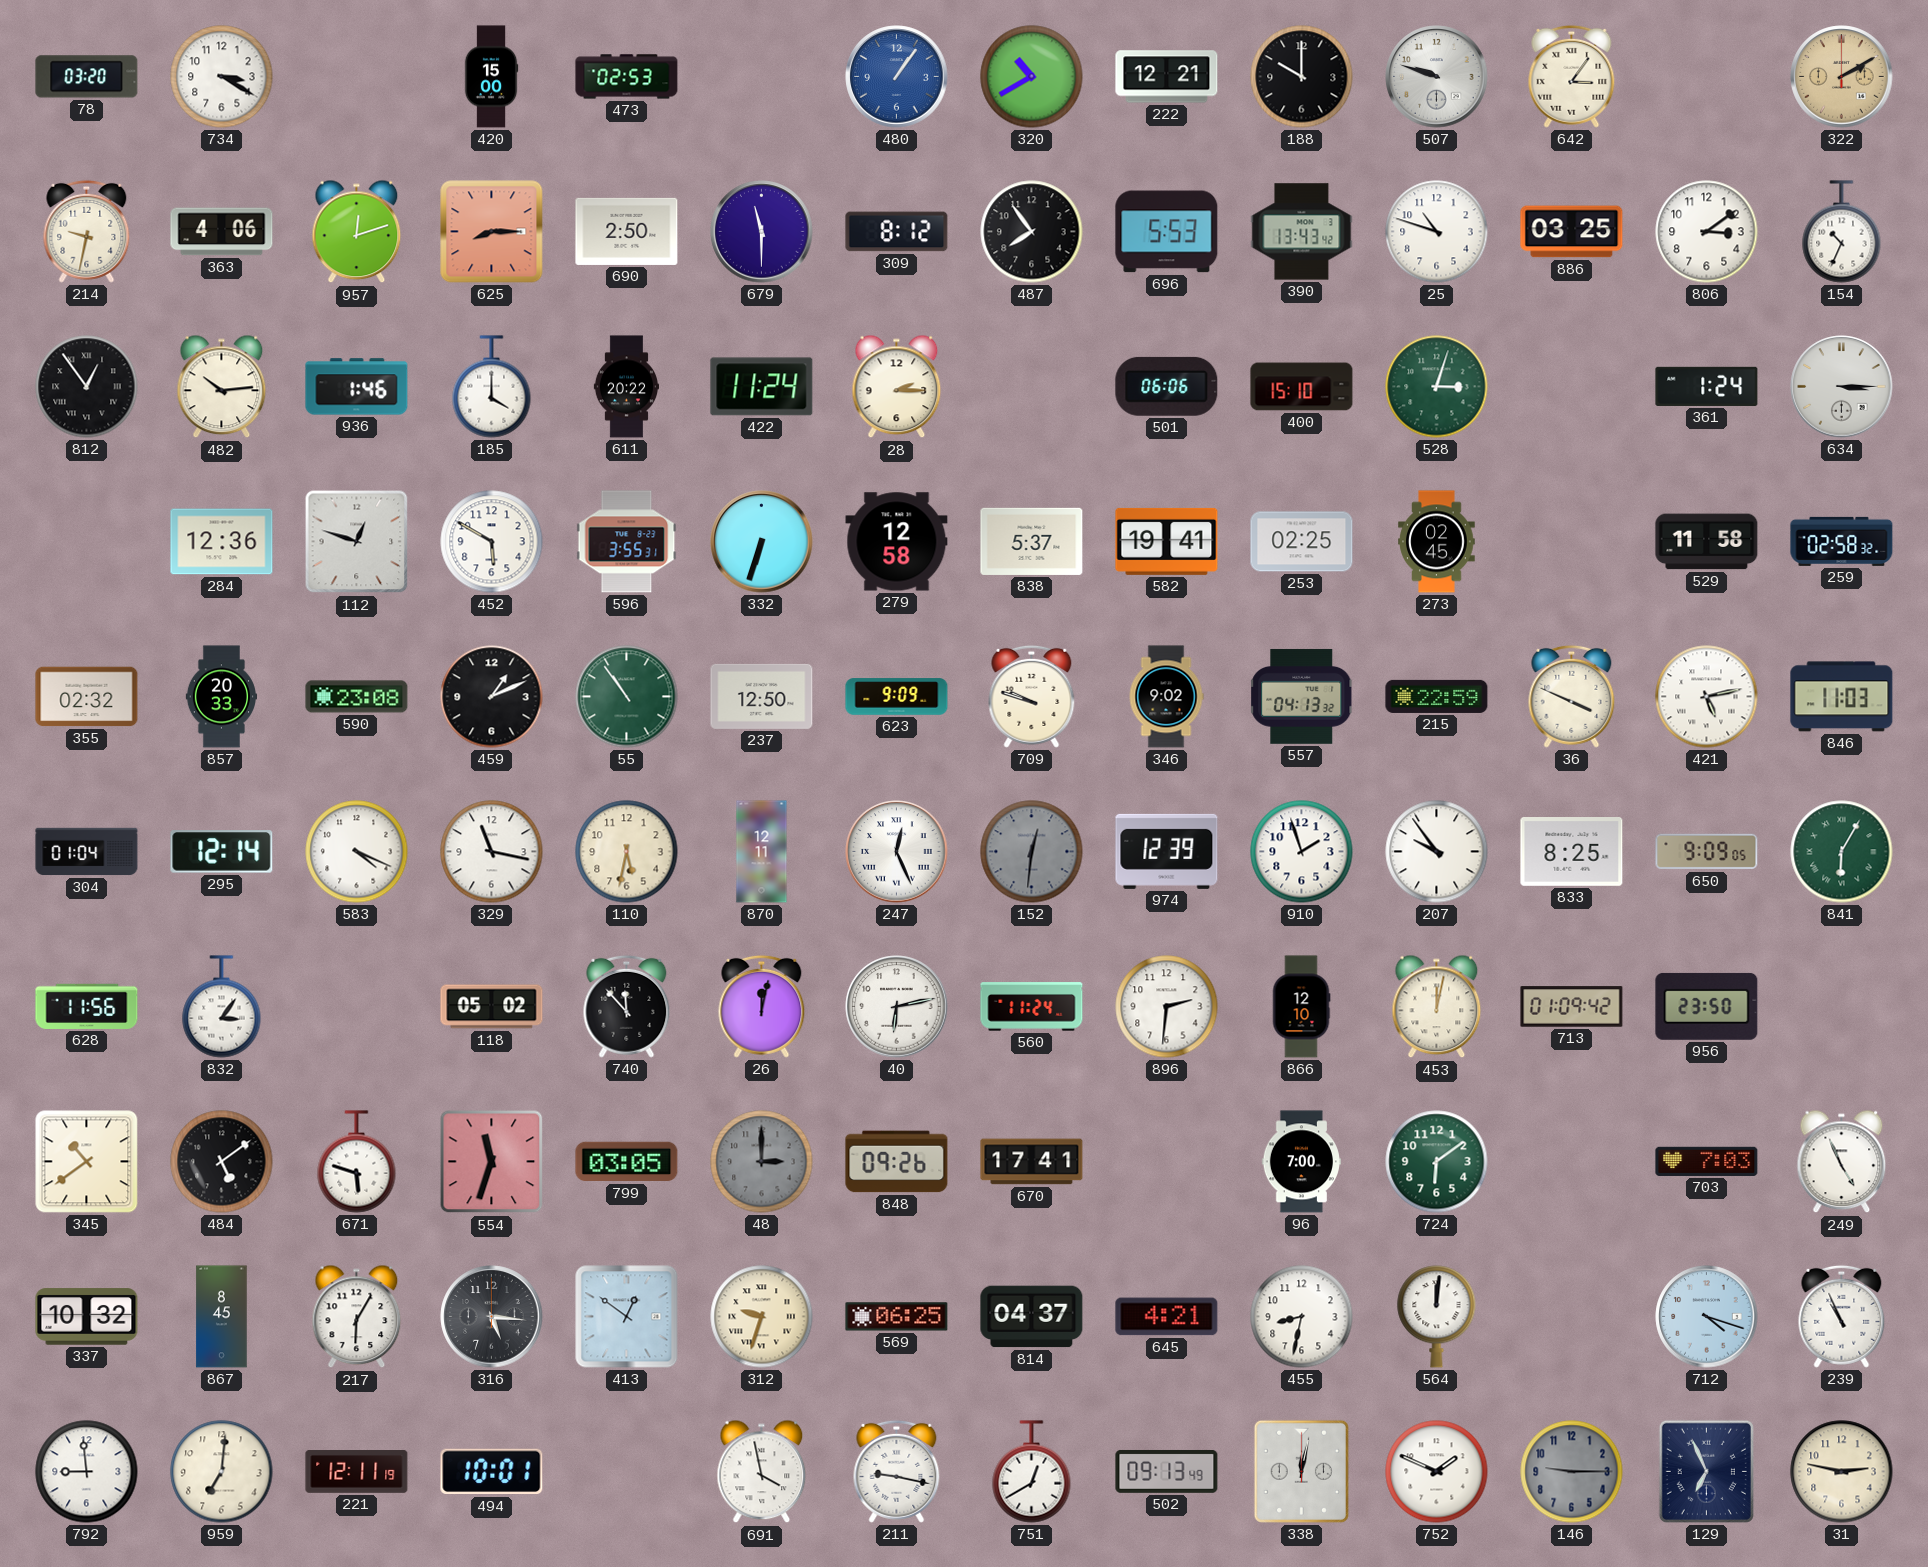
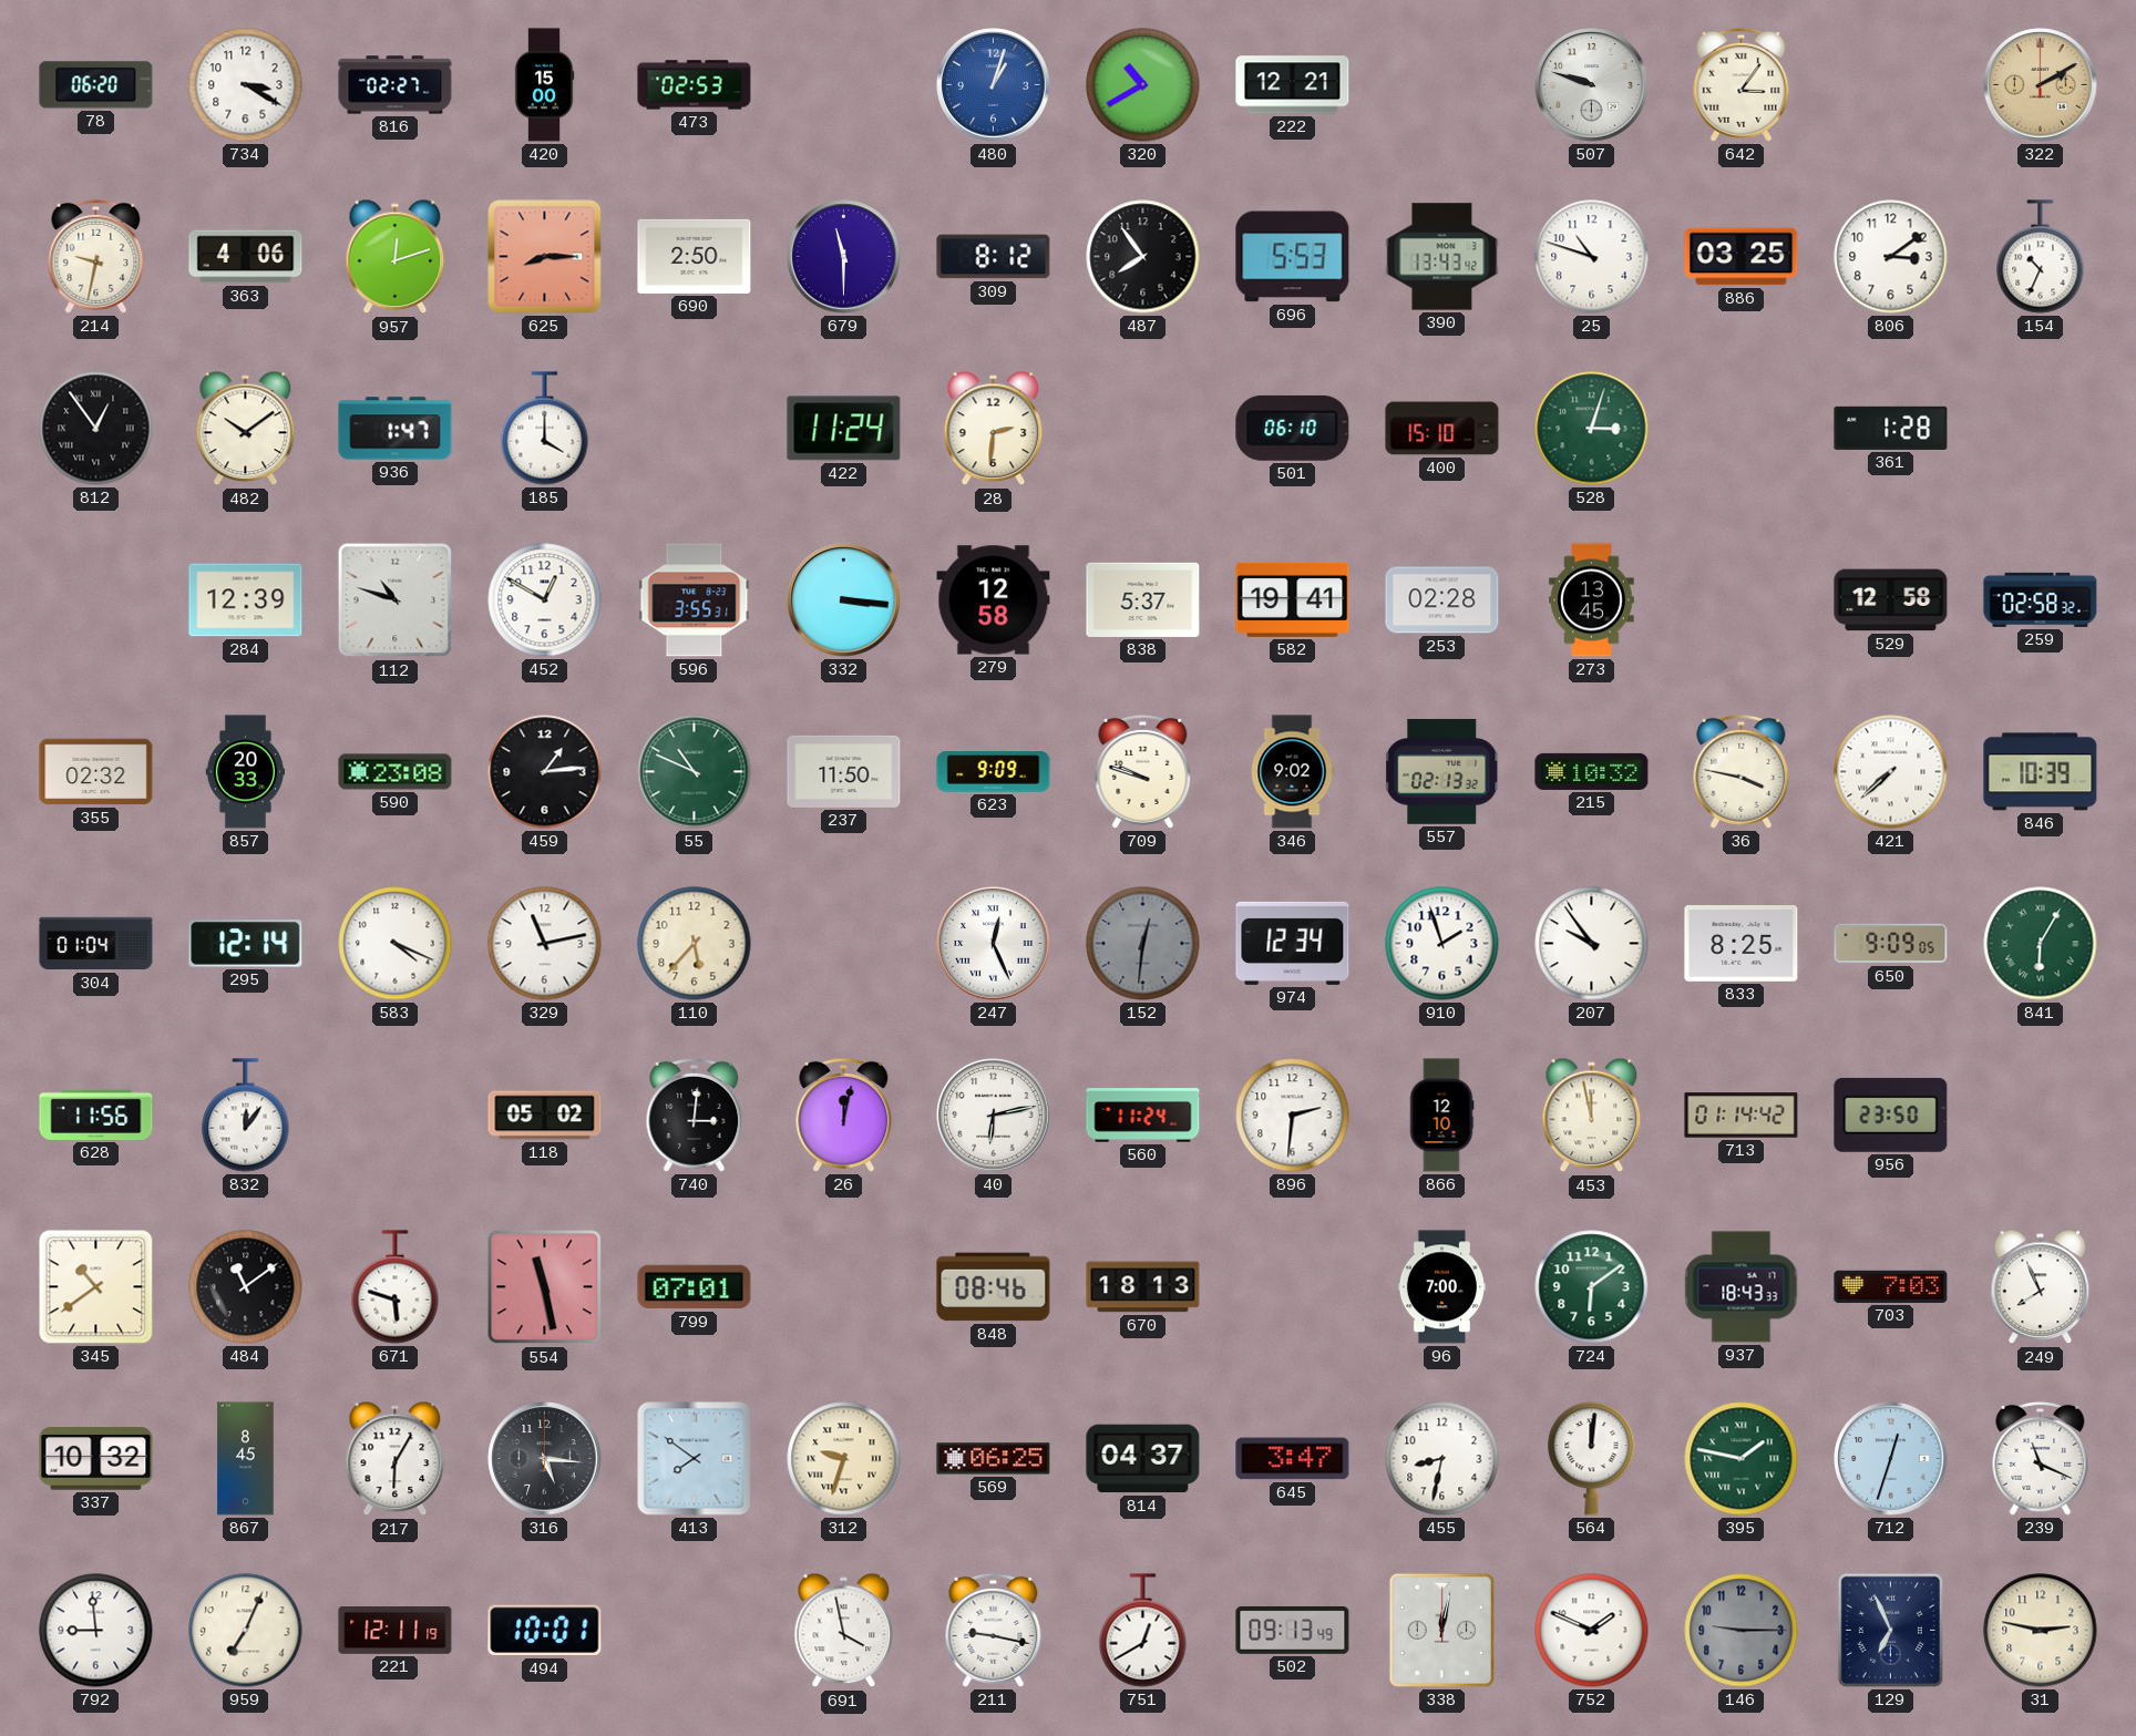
78: 03:20 -> 06:20 (96, 85)
816: none -> 02:27 (396, 85)
480: 1:06 -> 1:03 (994, 85)
188: 10:00 -> none (1302, 77)
482: 10:14 -> 10:09 (246, 429)
936: 1:46 -> 1:47 (396, 429)
611: 20:22 -> none (626, 387)
28: 2:15 -> 2:31 (994, 429)
501: 06:06 -> 06:10 (1293, 428)
361: 1:24 -> 1:28 (1891, 428)
634: 3:15 -> none (1842, 387)
284: 12:36 -> 12:39 (246, 600)
112: 12:48 -> 10:48 (396, 600)
452: 5:50 -> 12:50 (545, 600)
332: 6:33 -> 3:16 (844, 600)
253: 02:25 -> 02:28 (1442, 600)
273: 02:45 -> 13:45 (1592, 600)
529: 11:58 -> 12:58 (1891, 600)
459: 1:11 -> 1:14 (545, 772)
55: 10:54 -> 10:49 (695, 772)
237: 12:50 -> 11:50 (844, 771)
557: 04:13 -> 02:13 (1442, 771)
215: 22:59 -> 10:32 (1592, 771)
36: 3:49 -> 3:47 (1742, 771)
421: 5:13 -> 7:38 (1891, 772)
846: 11:03 -> 10:39 (2041, 772)
329: 11:17 -> 11:13 (545, 944)
110: 5:32 -> 5:37 (695, 944)
870: 12:11 -> none (762, 852)
974: 12:39 -> 12:34 (1293, 943)
832: 3:06 -> 12:06 (246, 1116)
740: 11:53 -> 3:01 (695, 1114)
453: 12:02 -> 11:58 (1592, 1116)
713: 01:09 -> 01:14 (1742, 1116)
484: 5:09 -> 11:09 (246, 1287)
554: 11:33 -> 11:28 (545, 1287)
799: 03:05 -> 07:01 (695, 1287)
48: 3:00 -> none (762, 1162)
848: 09:26 -> 08:46 (994, 1287)
670: 17:41 -> 18:13 (1143, 1287)
937: none -> 18:43 (1742, 1287)
249: 4:56 -> 7:56 (2041, 1287)
413: 12:51 -> 7:51 (695, 1459)
645: 4:21 -> 3:47 (1293, 1459)
395: none -> 1:47 (1742, 1459)
712: 4:18 -> 12:33 (1891, 1459)
239: 10:56 -> 11:19 (2041, 1458)
959: 7:01 -> 7:04 (246, 1631)
